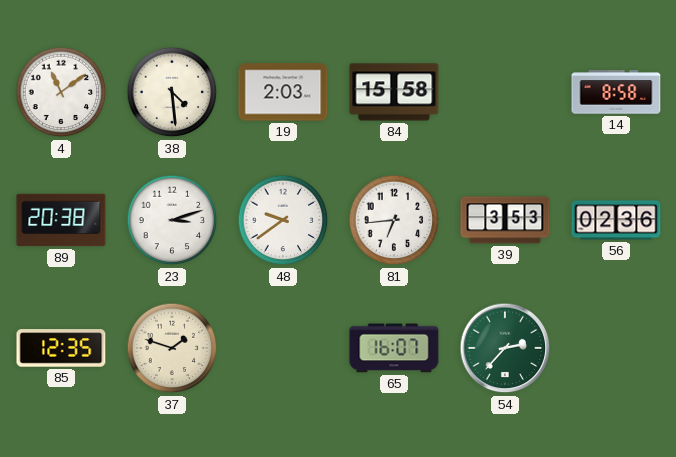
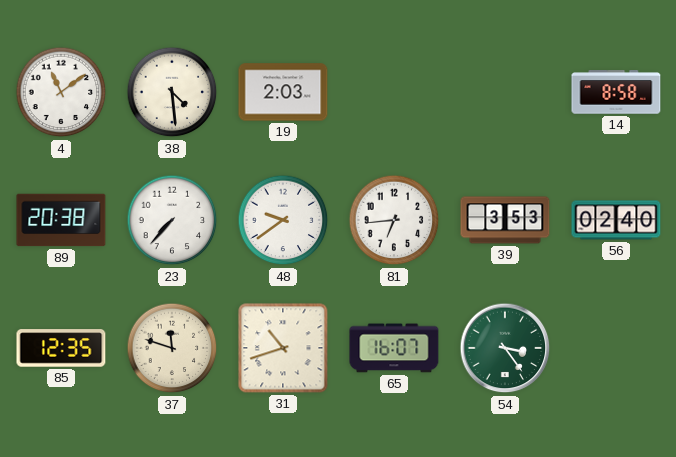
84: 15:58 -> none (394, 92)
23: 3:12 -> 7:37 (172, 220)
56: 02:36 -> 02:40 (616, 220)
37: 1:48 -> 11:48 (172, 348)
31: none -> 10:42 (283, 348)
54: 2:37 -> 3:24 (505, 348)
